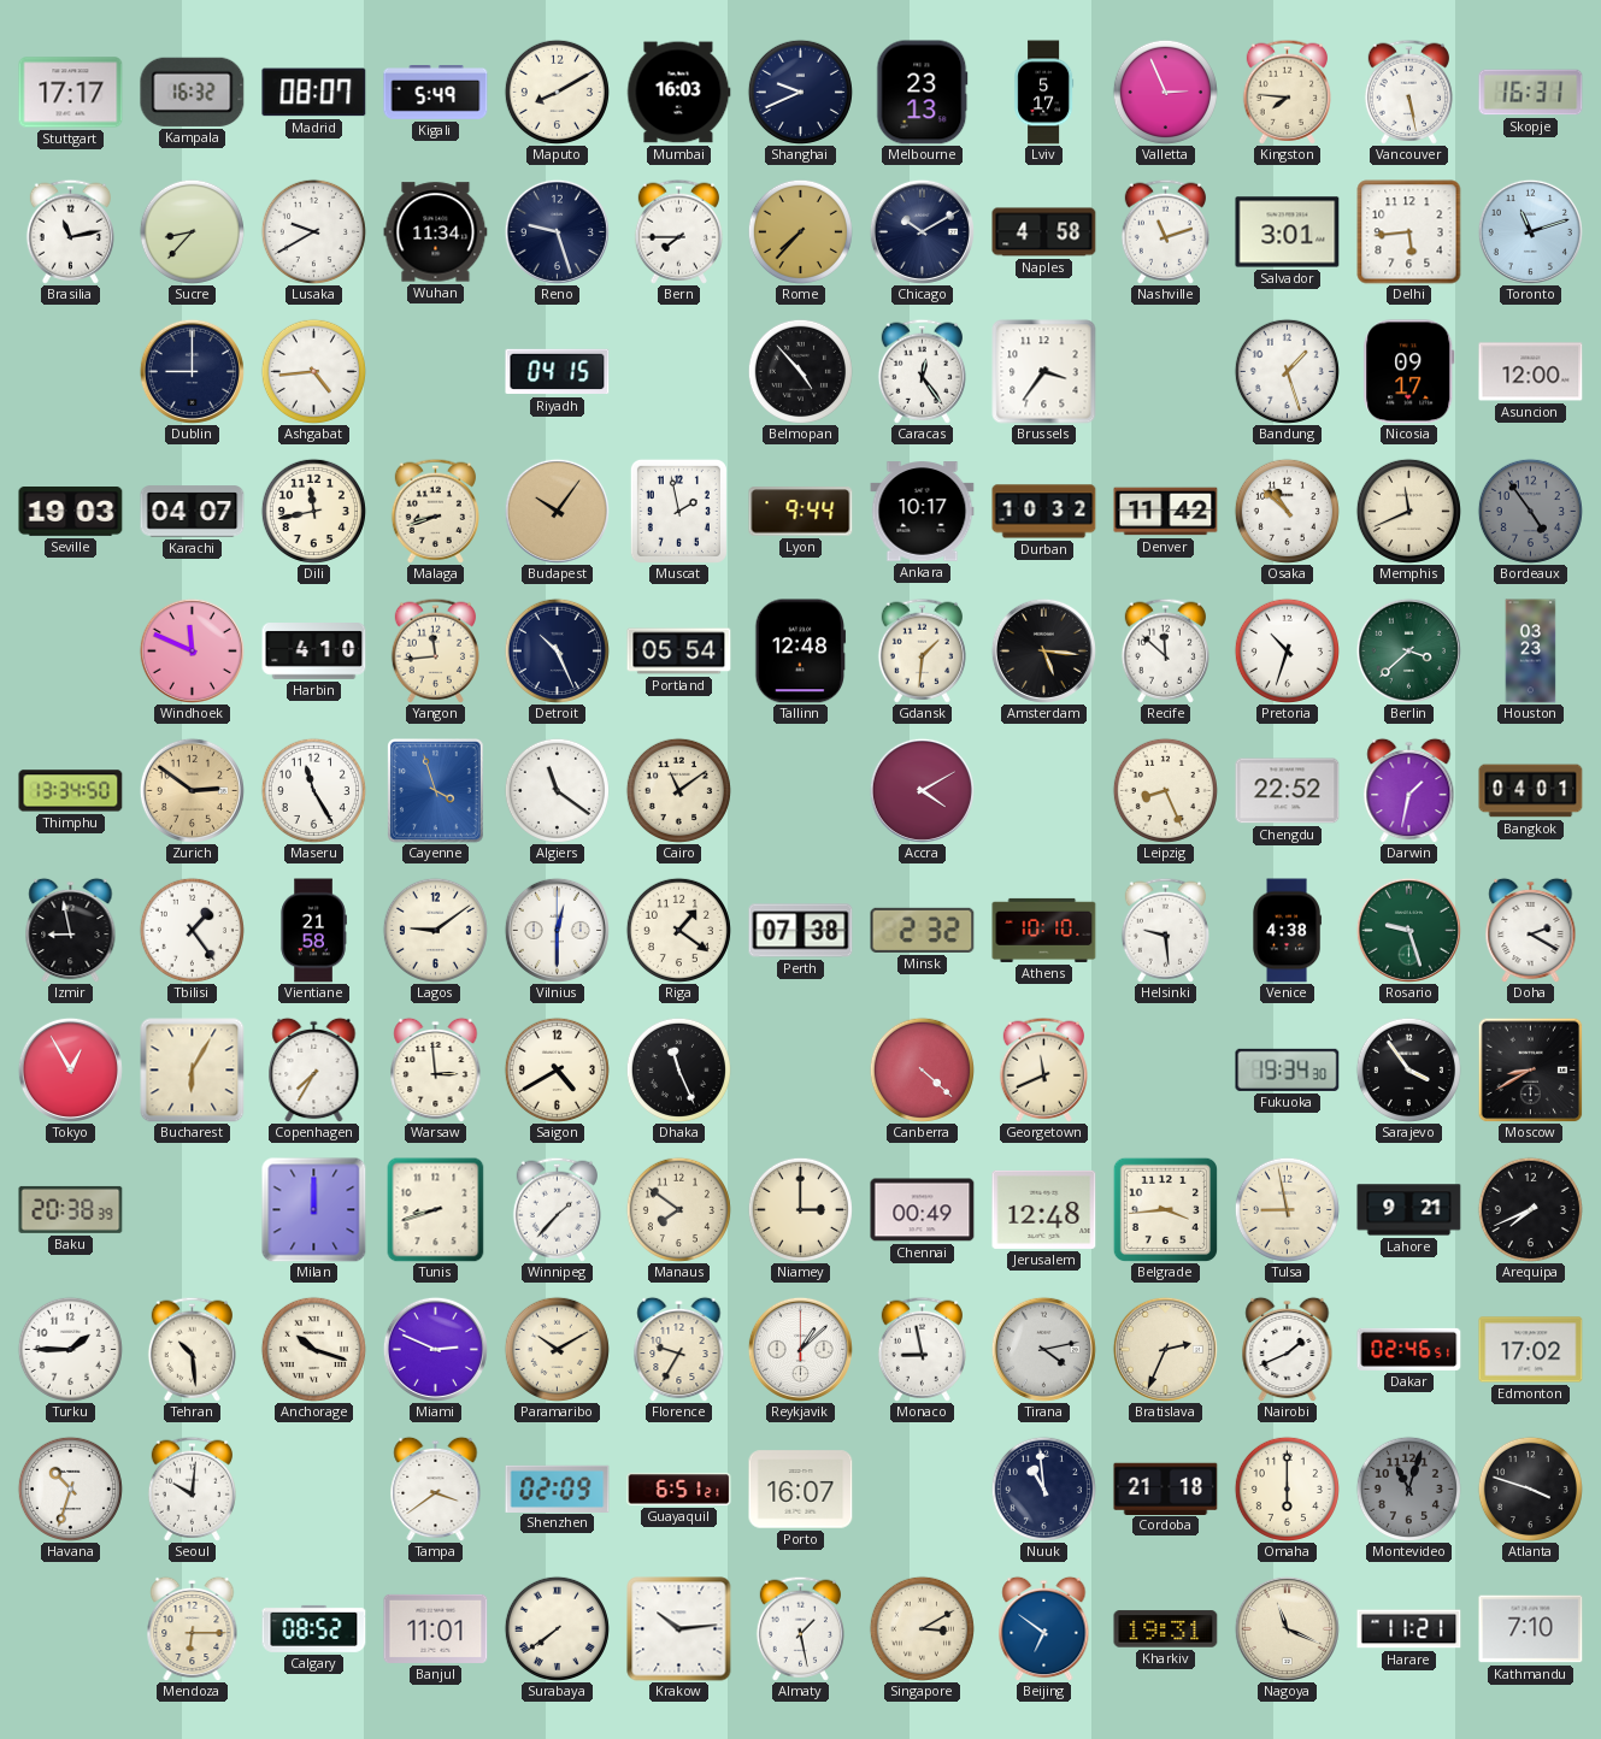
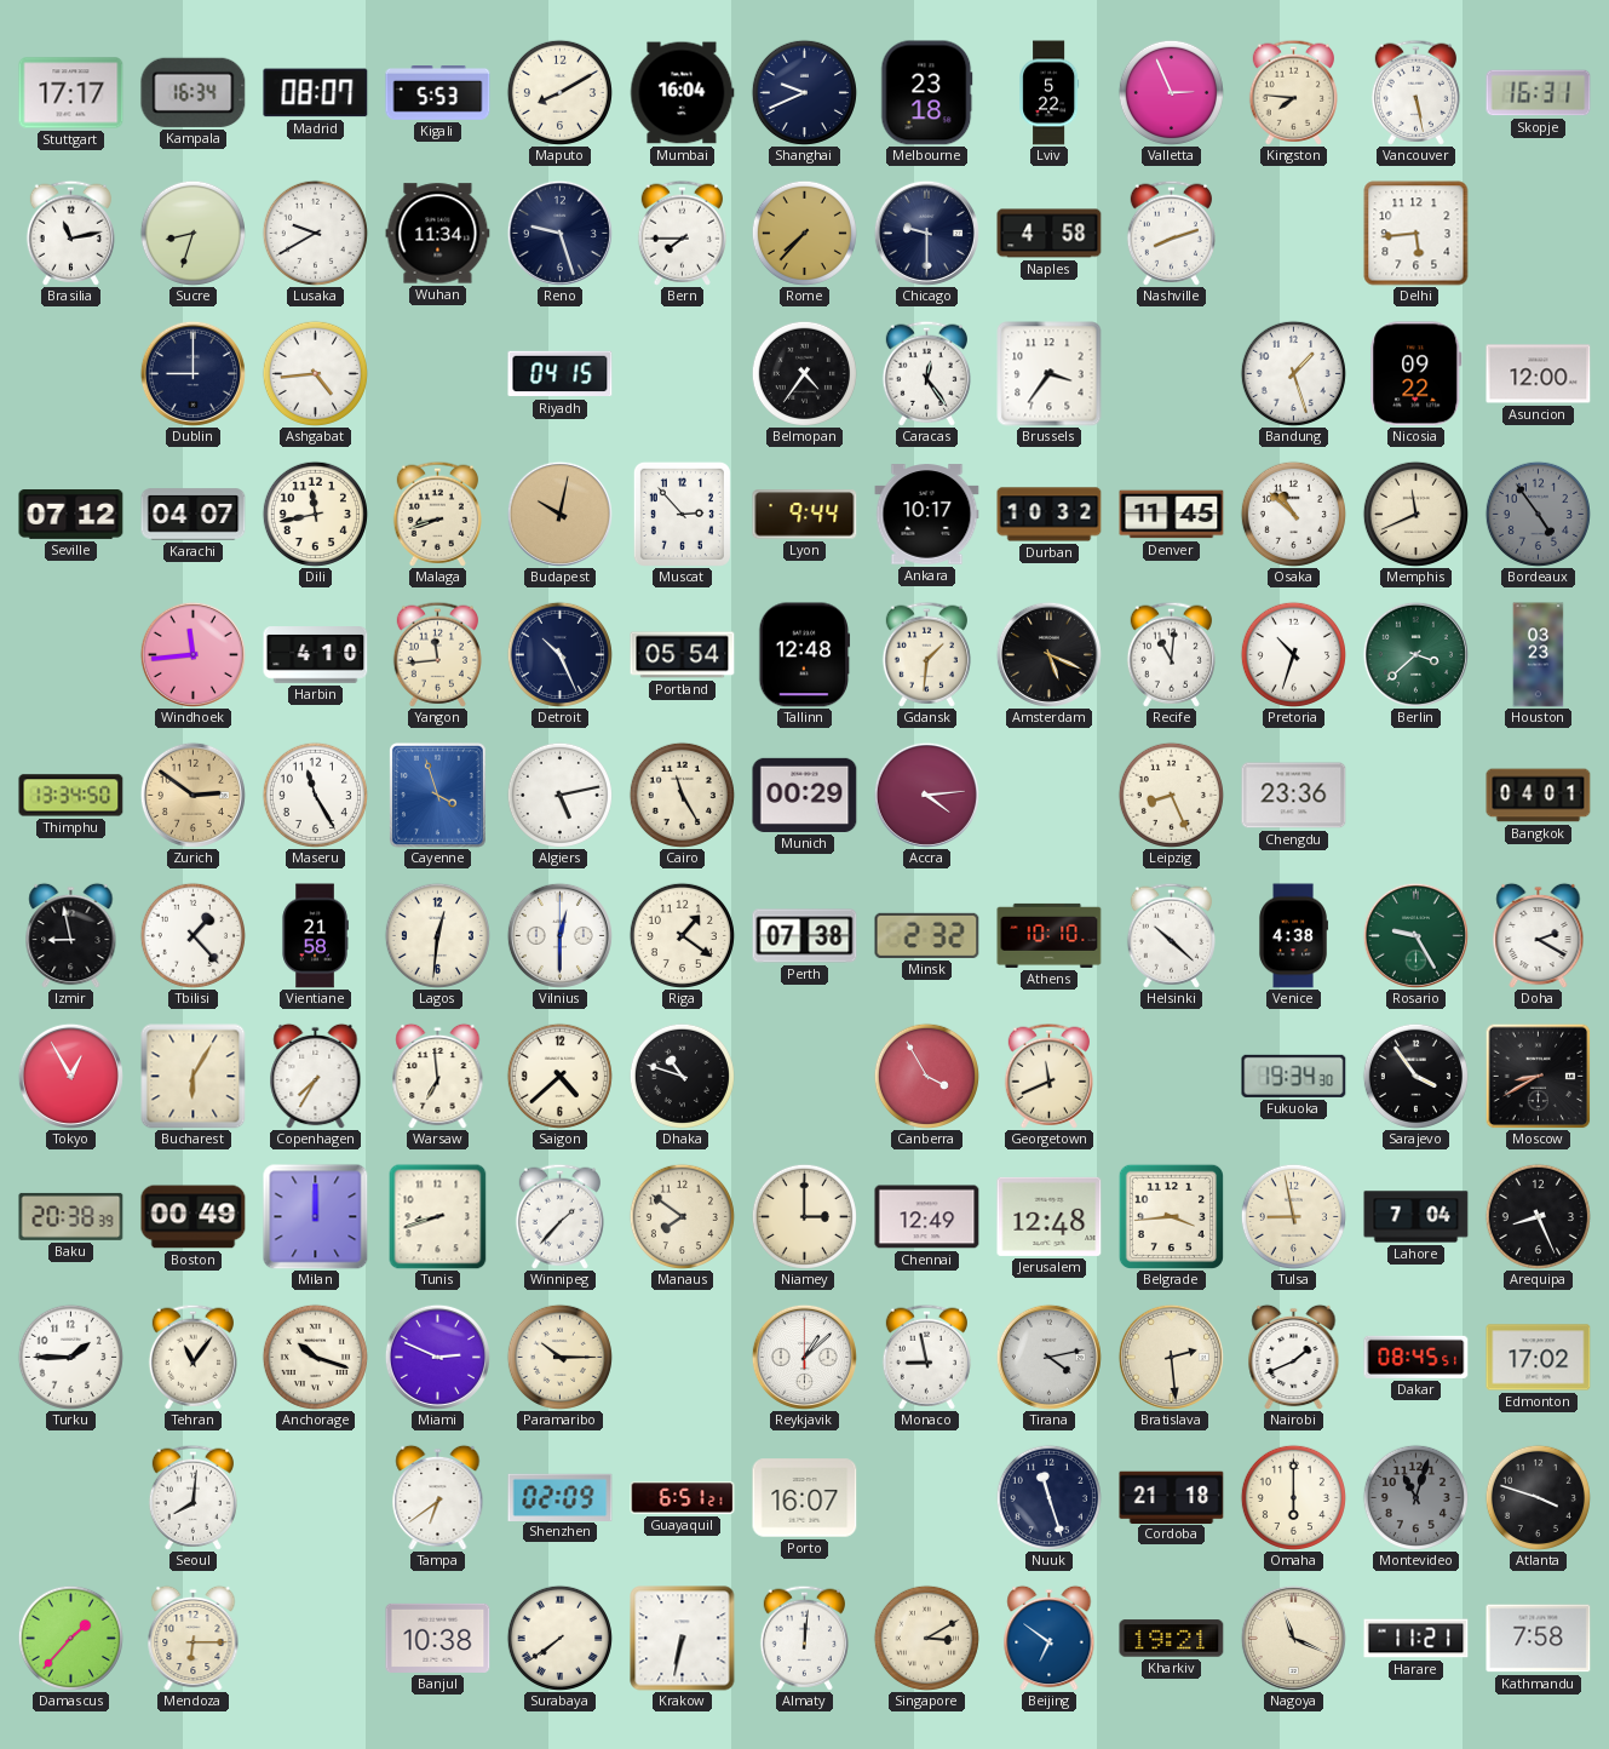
Kampala: 16:32 -> 16:34 (194, 92)
Kigali: 5:49 -> 5:53 (438, 93)
Mumbai: 16:03 -> 16:04 (682, 93)
Melbourne: 23:13 -> 23:18 (927, 93)
Lviv: 5:17 -> 5:22 (1050, 93)
Sucre: 8:37 -> 8:33 (192, 233)
Chicago: 10:10 -> 9:30 (926, 233)
Nashville: 11:12 -> 8:12 (1171, 233)
Salvador: 3:01 -> none (1288, 232)
Toronto: 11:12 -> none (1530, 231)
Belmopan: 4:53 -> 4:36 (804, 373)
Nicosia: 09:17 -> 09:22 (1417, 374)
Seville: 19:03 -> 07:12 (71, 515)
Budapest: 10:06 -> 10:02 (559, 514)
Muscat: 1:58 -> 2:53 (682, 514)
Denver: 11:42 -> 11:45 (1172, 515)
Windhoek: 11:49 -> 11:44 (192, 654)
Amsterdam: 5:16 -> 5:19 (1048, 654)
Recife: 11:52 -> 11:01 (1171, 654)
Algiers: 11:21 -> 5:13 (559, 795)
Cairo: 11:09 -> 11:25 (682, 795)
Munich: none -> 00:29 (805, 795)
Accra: 4:10 -> 4:14 (926, 795)
Chengdu: 22:52 -> 23:36 (1294, 796)
Darwin: 1:32 -> none (1409, 790)
Tbilisi: 1:24 -> 1:23 (192, 935)
Lagos: 9:09 -> 12:31 (437, 935)
Helsinki: 9:29 -> 10:22 (1171, 935)
Rosario: 9:27 -> 9:25 (1415, 935)
Warsaw: 2:59 -> 6:59 (438, 1076)
Saigon: 4:40 -> 4:38 (559, 1076)
Dhaka: 11:26 -> 10:48 (682, 1076)
Canberra: 4:22 -> 3:55 (926, 1076)
Boston: none -> 00:49 (194, 1217)
Chennai: 00:49 -> 12:49 (927, 1217)
Lahore: 9:21 -> 7:04 (1417, 1217)
Arequipa: 7:41 -> 8:26 (1538, 1216)
Tehran: 10:29 -> 11:06 (192, 1357)
Paramaribo: 10:10 -> 10:15 (559, 1357)
Florence: 9:35 -> none (679, 1349)
Bratislava: 2:34 -> 2:29 (1171, 1357)
Dakar: 02:46 -> 08:45 (1417, 1357)
Havana: 10:33 -> none (70, 1489)
Seoul: 10:01 -> 8:01 (192, 1497)
Tampa: 3:39 -> 6:39 (438, 1497)
Nuuk: 10:59 -> 11:27 (1048, 1497)
Damascus: none -> 1:37 (70, 1638)
Calgary: 08:52 -> none (314, 1628)
Banjul: 11:01 -> 10:38 (438, 1638)
Krakow: 10:14 -> 6:32 (683, 1639)
Almaty: 1:28 -> 12:01 (804, 1638)
Kharkiv: 19:31 -> 19:21 (1172, 1639)
Kathmandu: 7:10 -> 7:58 (1539, 1639)
